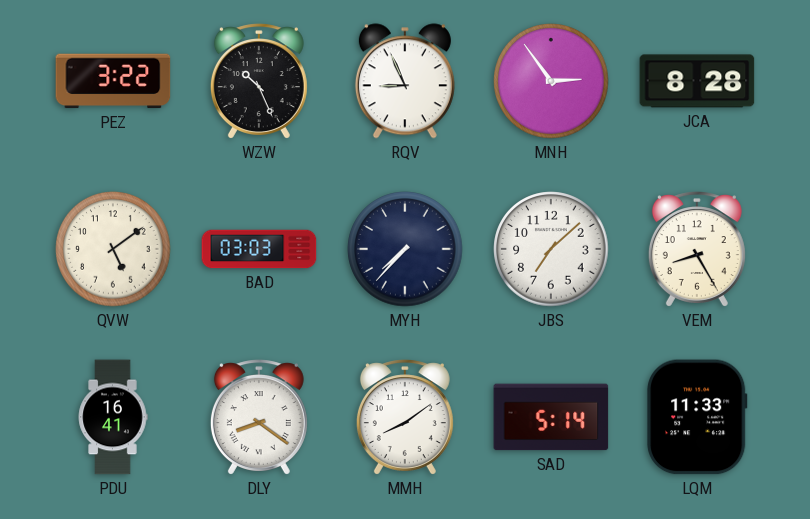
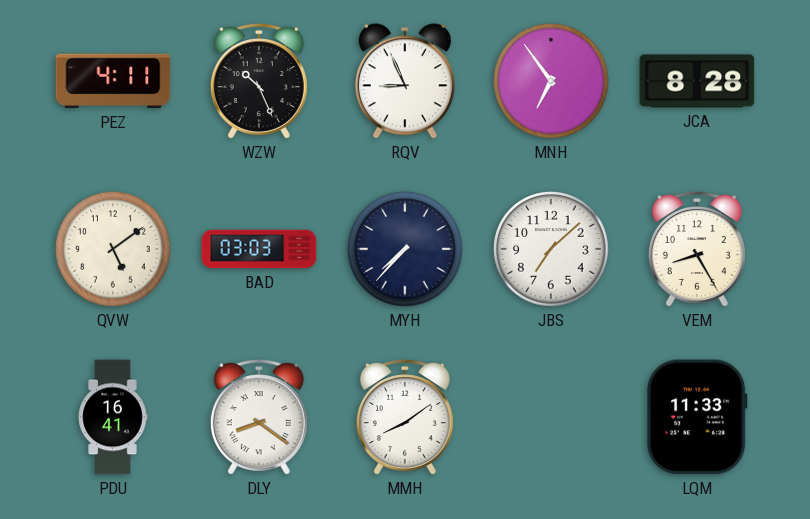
PEZ: 3:22 -> 4:11 (113, 81)
MNH: 2:54 -> 6:54 (551, 81)
SAD: 5:14 -> none (551, 417)
